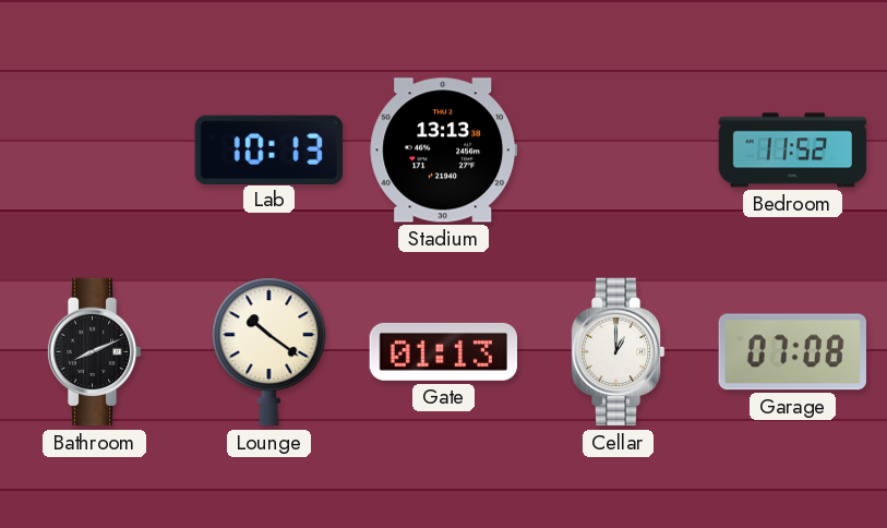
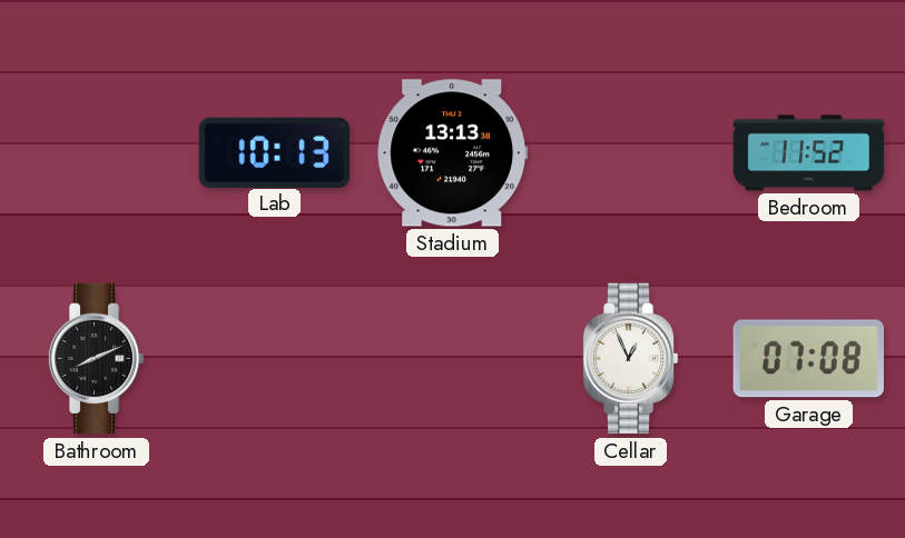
Lounge: 10:21 -> none (269, 352)
Gate: 01:13 -> none (444, 351)
Cellar: 1:00 -> 12:56 (630, 359)
